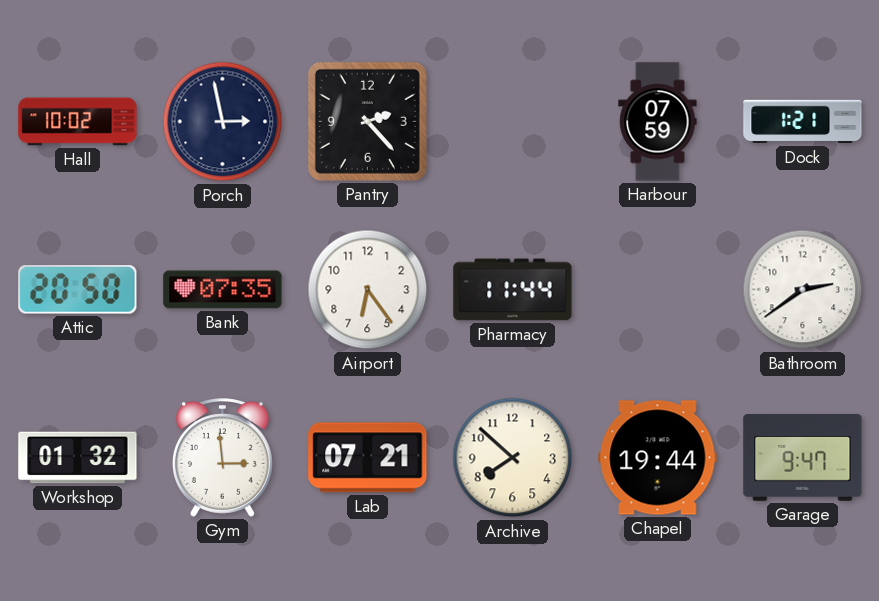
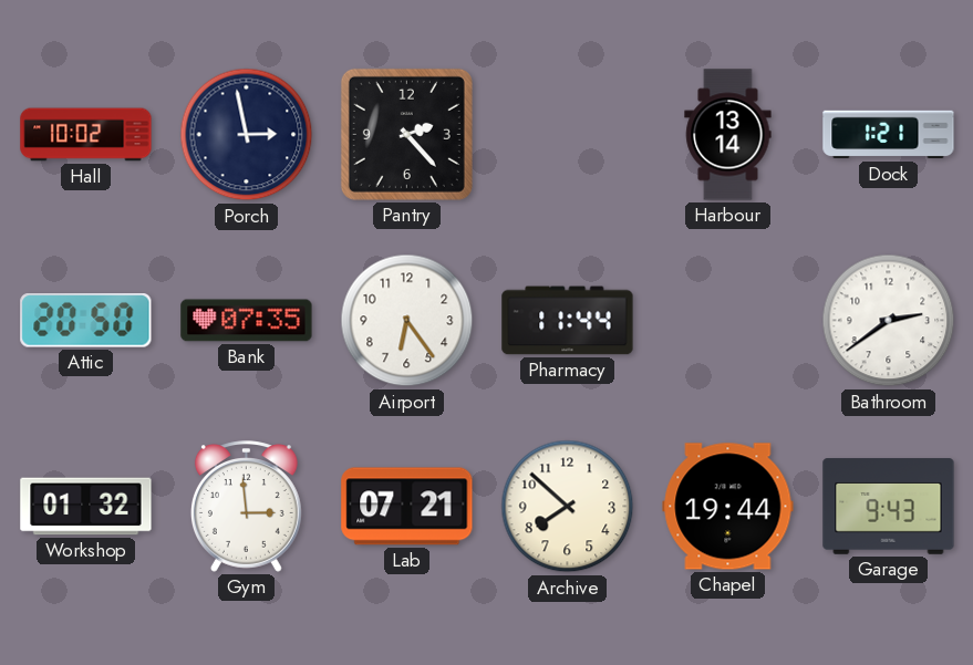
Harbour: 07:59 -> 13:14 (728, 135)
Garage: 9:47 -> 9:43 (889, 507)
